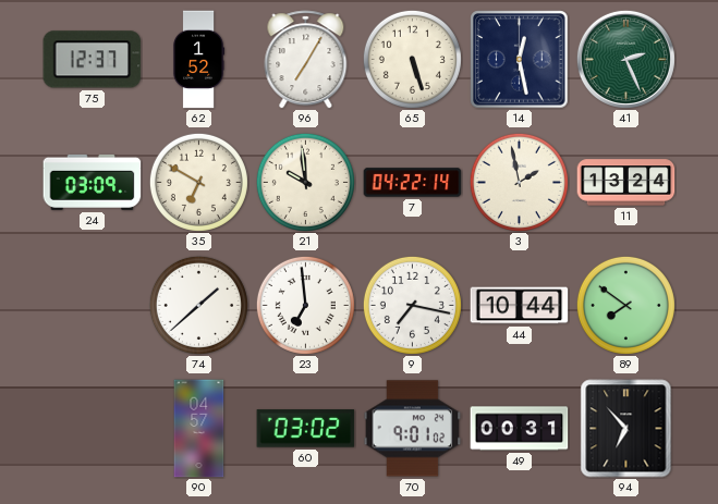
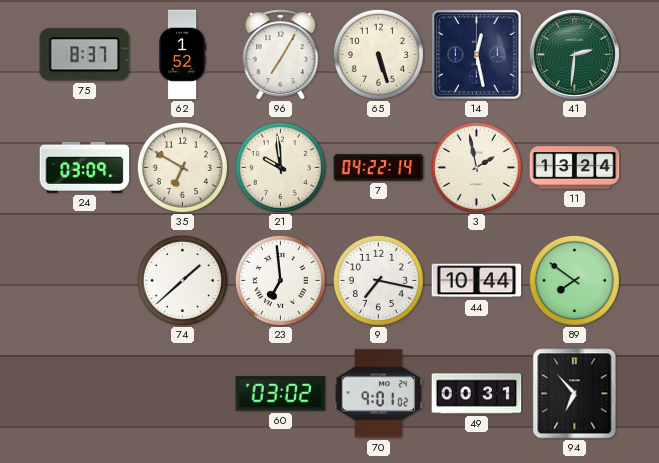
75: 12:37 -> 8:37 (85, 55)
41: 2:26 -> 2:31 (574, 54)
90: 04:57 -> none (199, 429)
